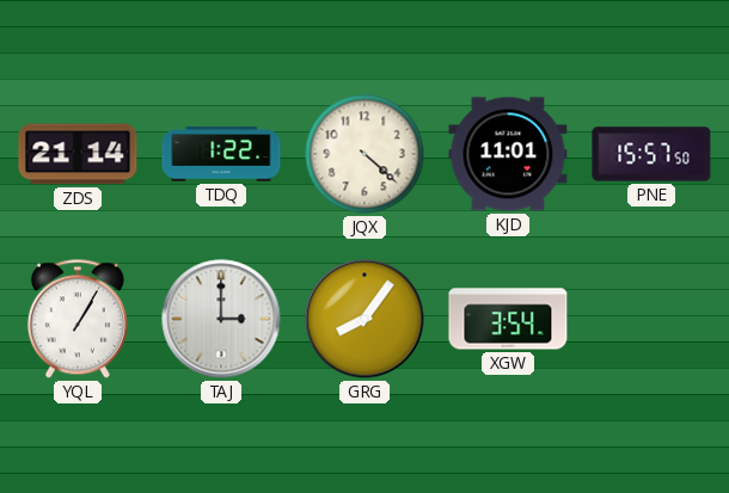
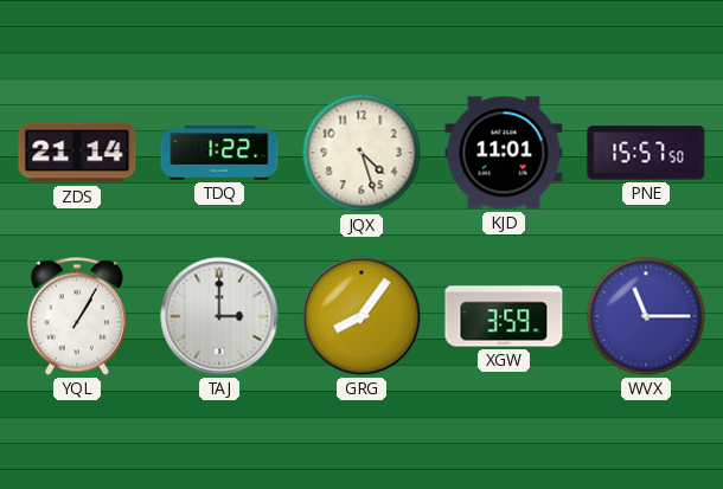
JQX: 4:22 -> 4:27 (361, 153)
XGW: 3:54 -> 3:59 (504, 316)
WVX: none -> 11:15 (646, 316)
